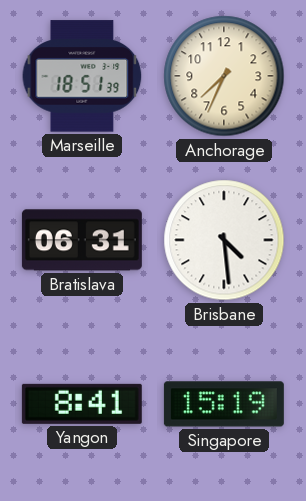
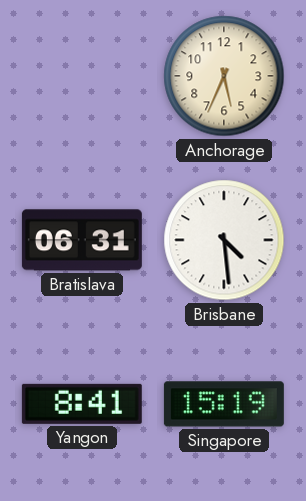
Marseille: 18:51 -> none (82, 76)
Anchorage: 7:34 -> 5:34 (224, 76)
